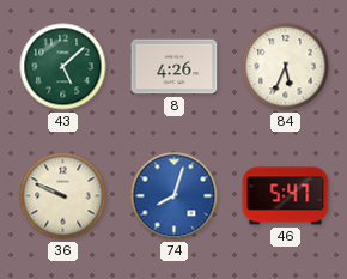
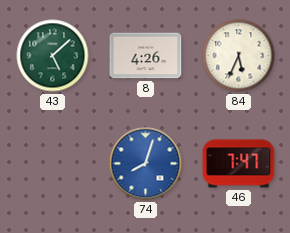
36: 9:49 -> none (63, 196)
46: 5:47 -> 7:47 (239, 164)
